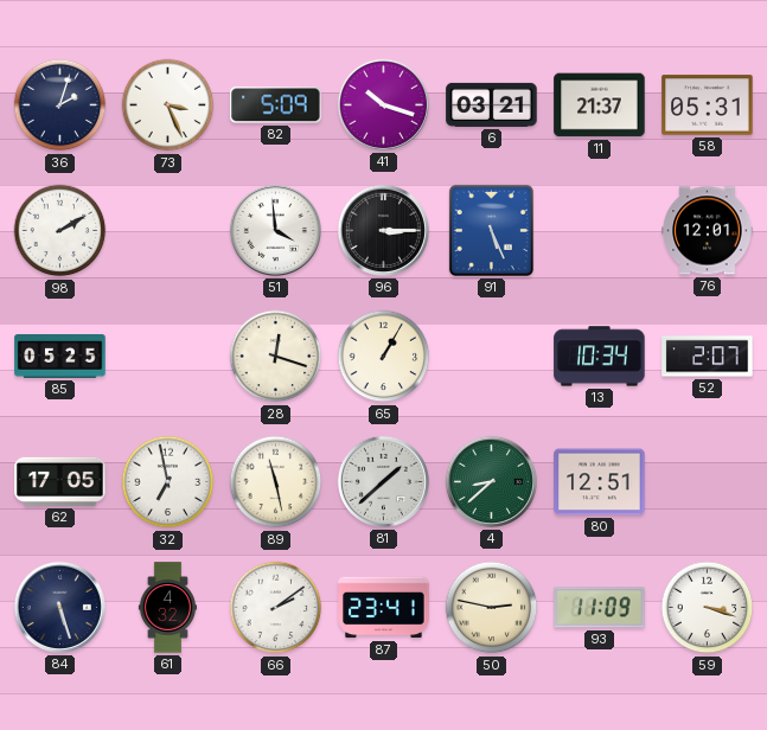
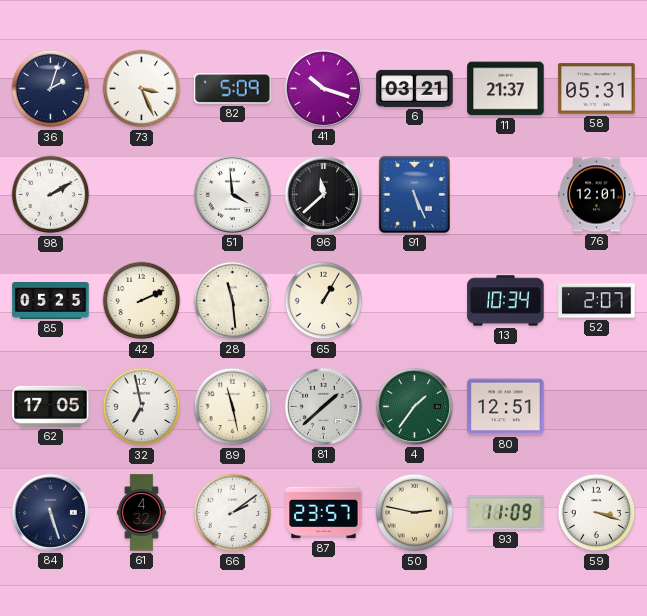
96: 3:15 -> 11:38 (323, 194)
42: none -> 2:11 (142, 301)
28: 12:18 -> 11:29 (233, 301)
4: 8:38 -> 1:36 (414, 406)
87: 23:41 -> 23:57 (324, 513)
